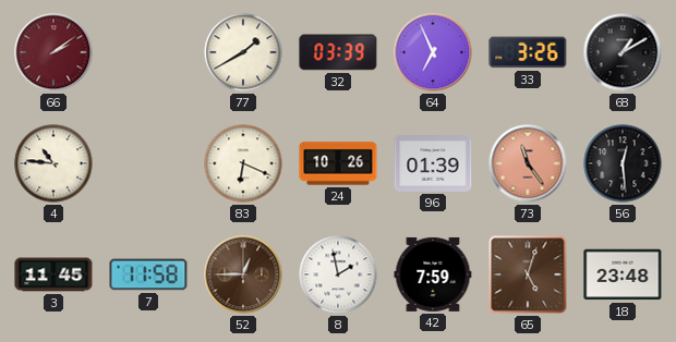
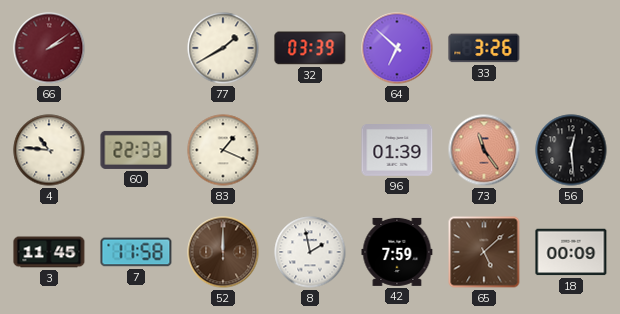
64: 6:56 -> 6:52 (397, 48)
68: 1:10 -> none (623, 52)
60: none -> 22:33 (136, 150)
83: 6:19 -> 1:19 (223, 150)
24: 10:26 -> none (338, 163)
52: 12:45 -> 12:00 (223, 252)
65: 5:03 -> 5:08 (484, 252)
18: 23:48 -> 00:09 (571, 252)
